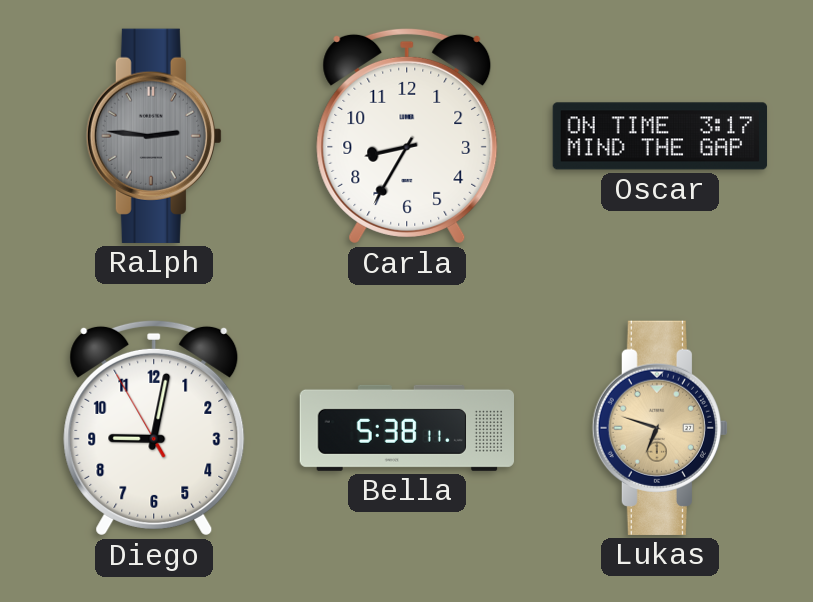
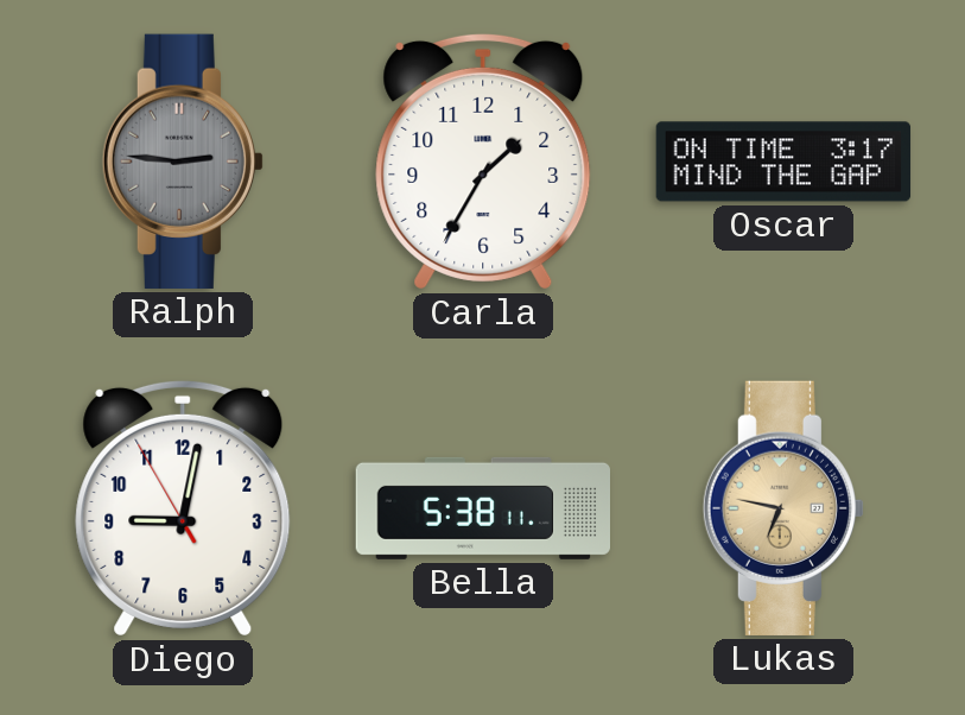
Carla: 8:35 -> 1:35 (483, 162)
Lukas: 6:48 -> 6:47 (783, 508)
